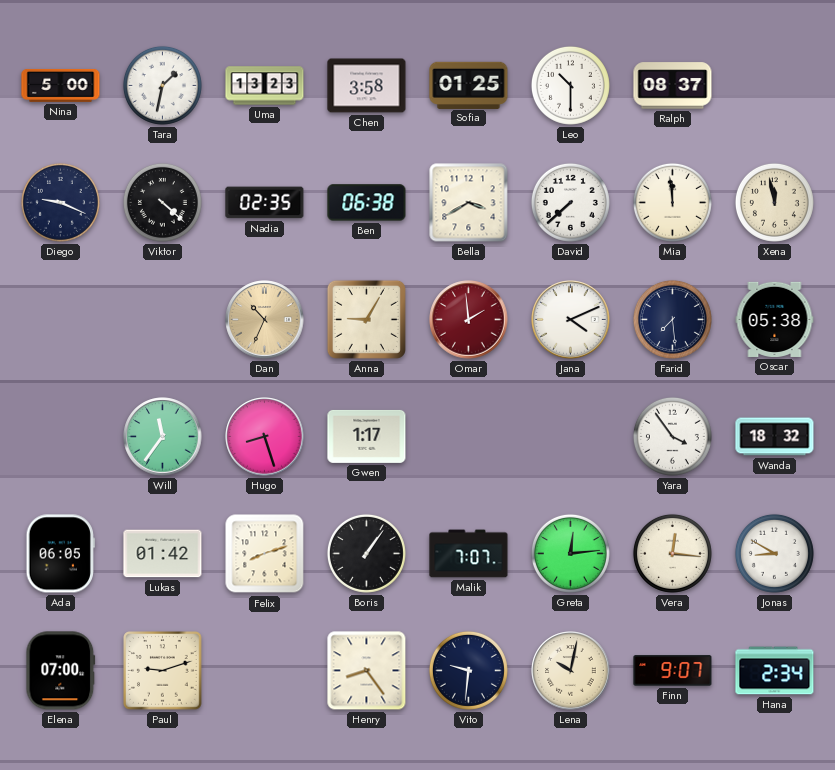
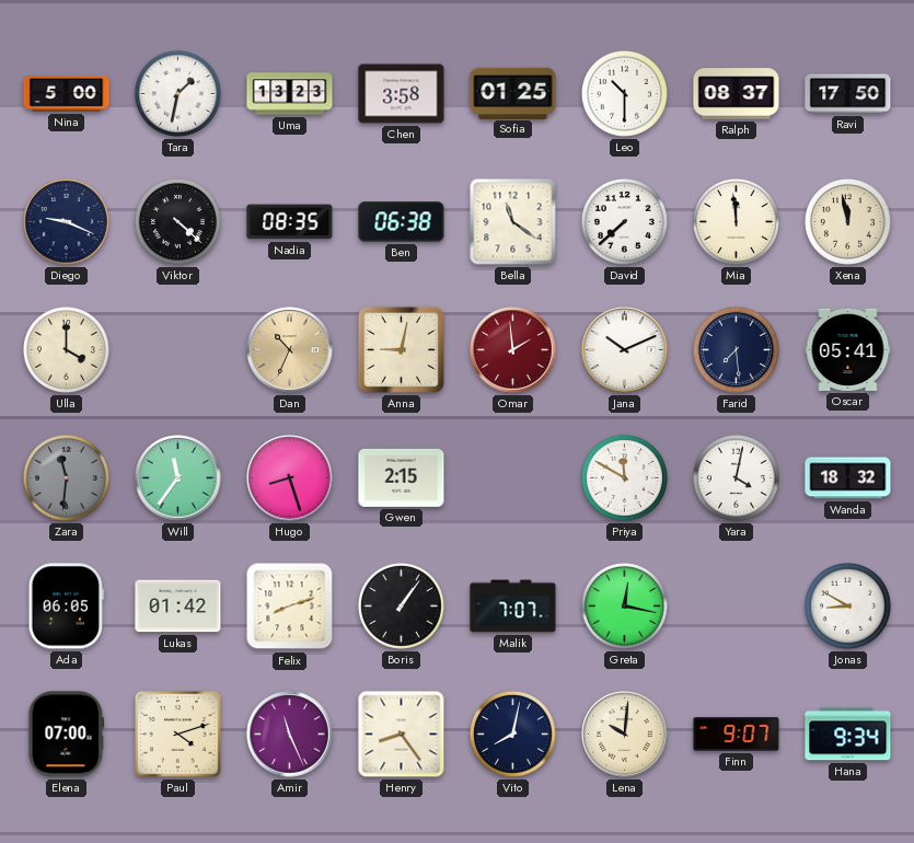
Ravi: none -> 17:50 (848, 94)
Nadia: 02:35 -> 08:35 (290, 222)
Bella: 3:40 -> 11:21 (513, 222)
Ulla: none -> 4:00 (66, 349)
Anna: 9:05 -> 9:02 (401, 349)
Jana: 4:11 -> 10:11 (625, 350)
Oscar: 05:38 -> 05:41 (848, 349)
Zara: none -> 11:31 (66, 477)
Gwen: 1:17 -> 2:15 (402, 477)
Priya: none -> 11:50 (624, 477)
Yara: 3:54 -> 4:02 (736, 477)
Greta: 12:14 -> 12:17 (624, 605)
Vera: 12:16 -> none (672, 553)
Paul: 9:12 -> 4:12 (178, 735)
Amir: none -> 11:26 (290, 735)
Vito: 9:31 -> 8:02 (512, 734)
Lena: 10:02 -> 10:01 (625, 735)
Hana: 2:34 -> 9:34 (848, 735)
